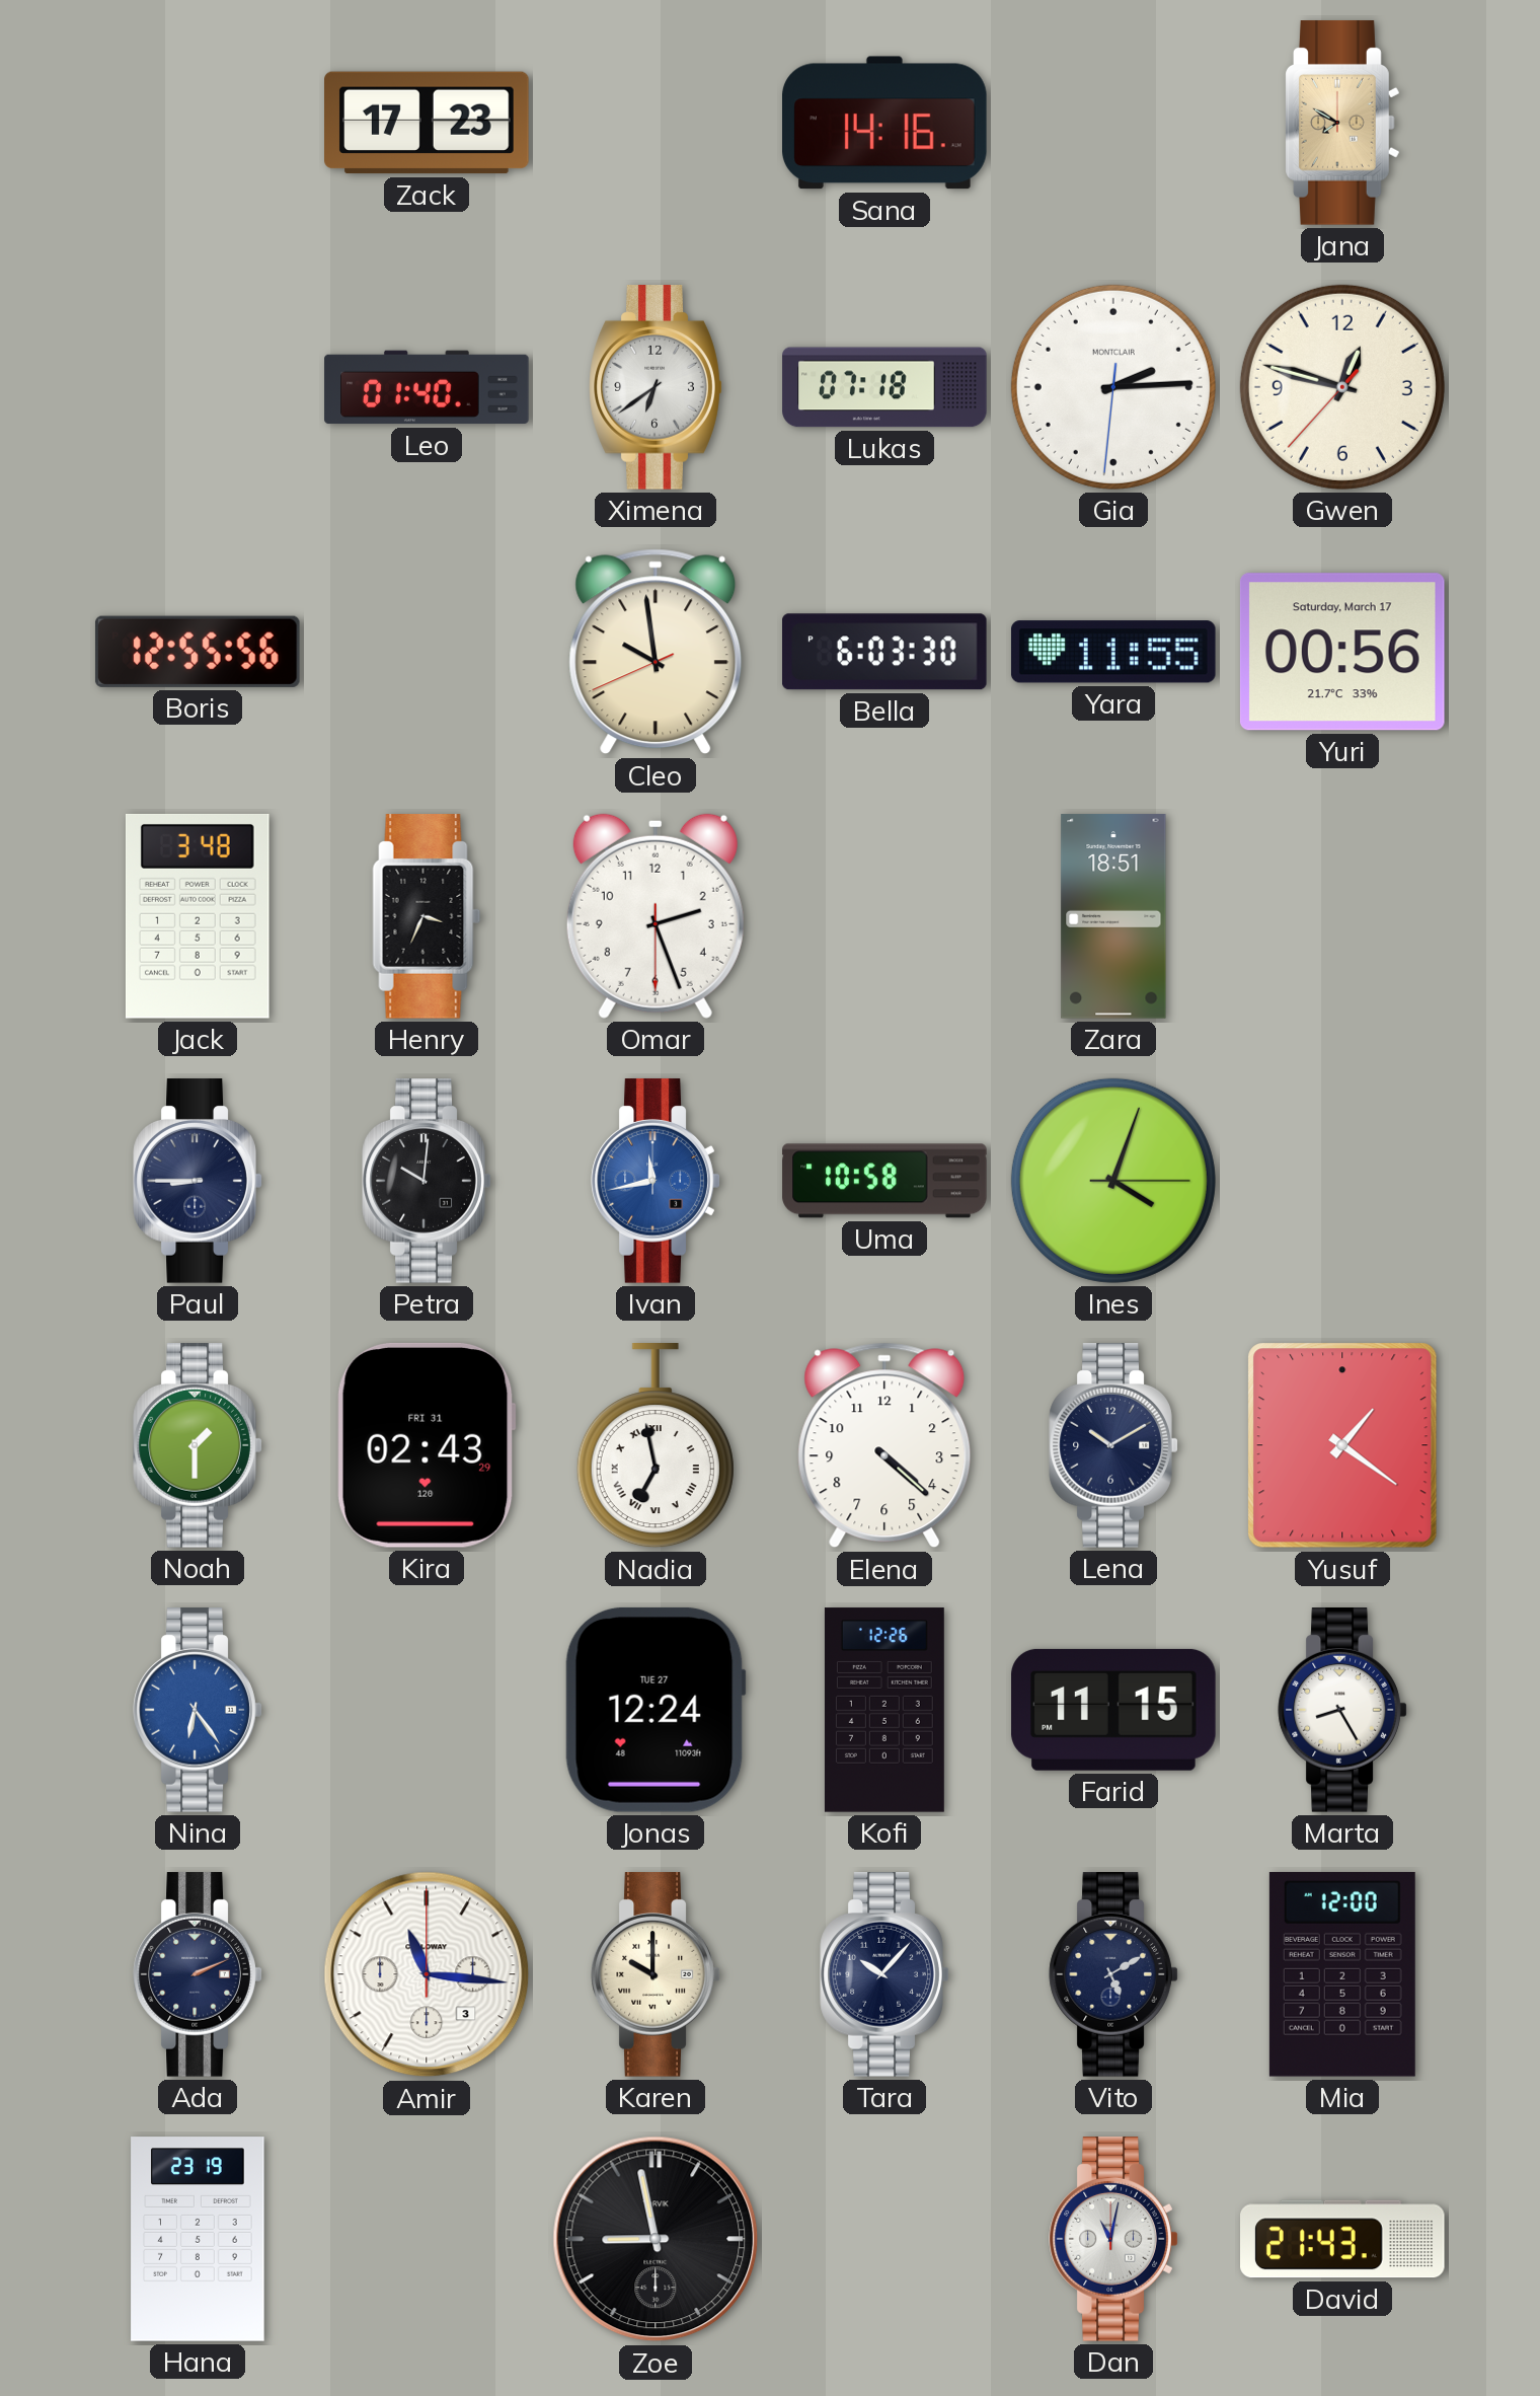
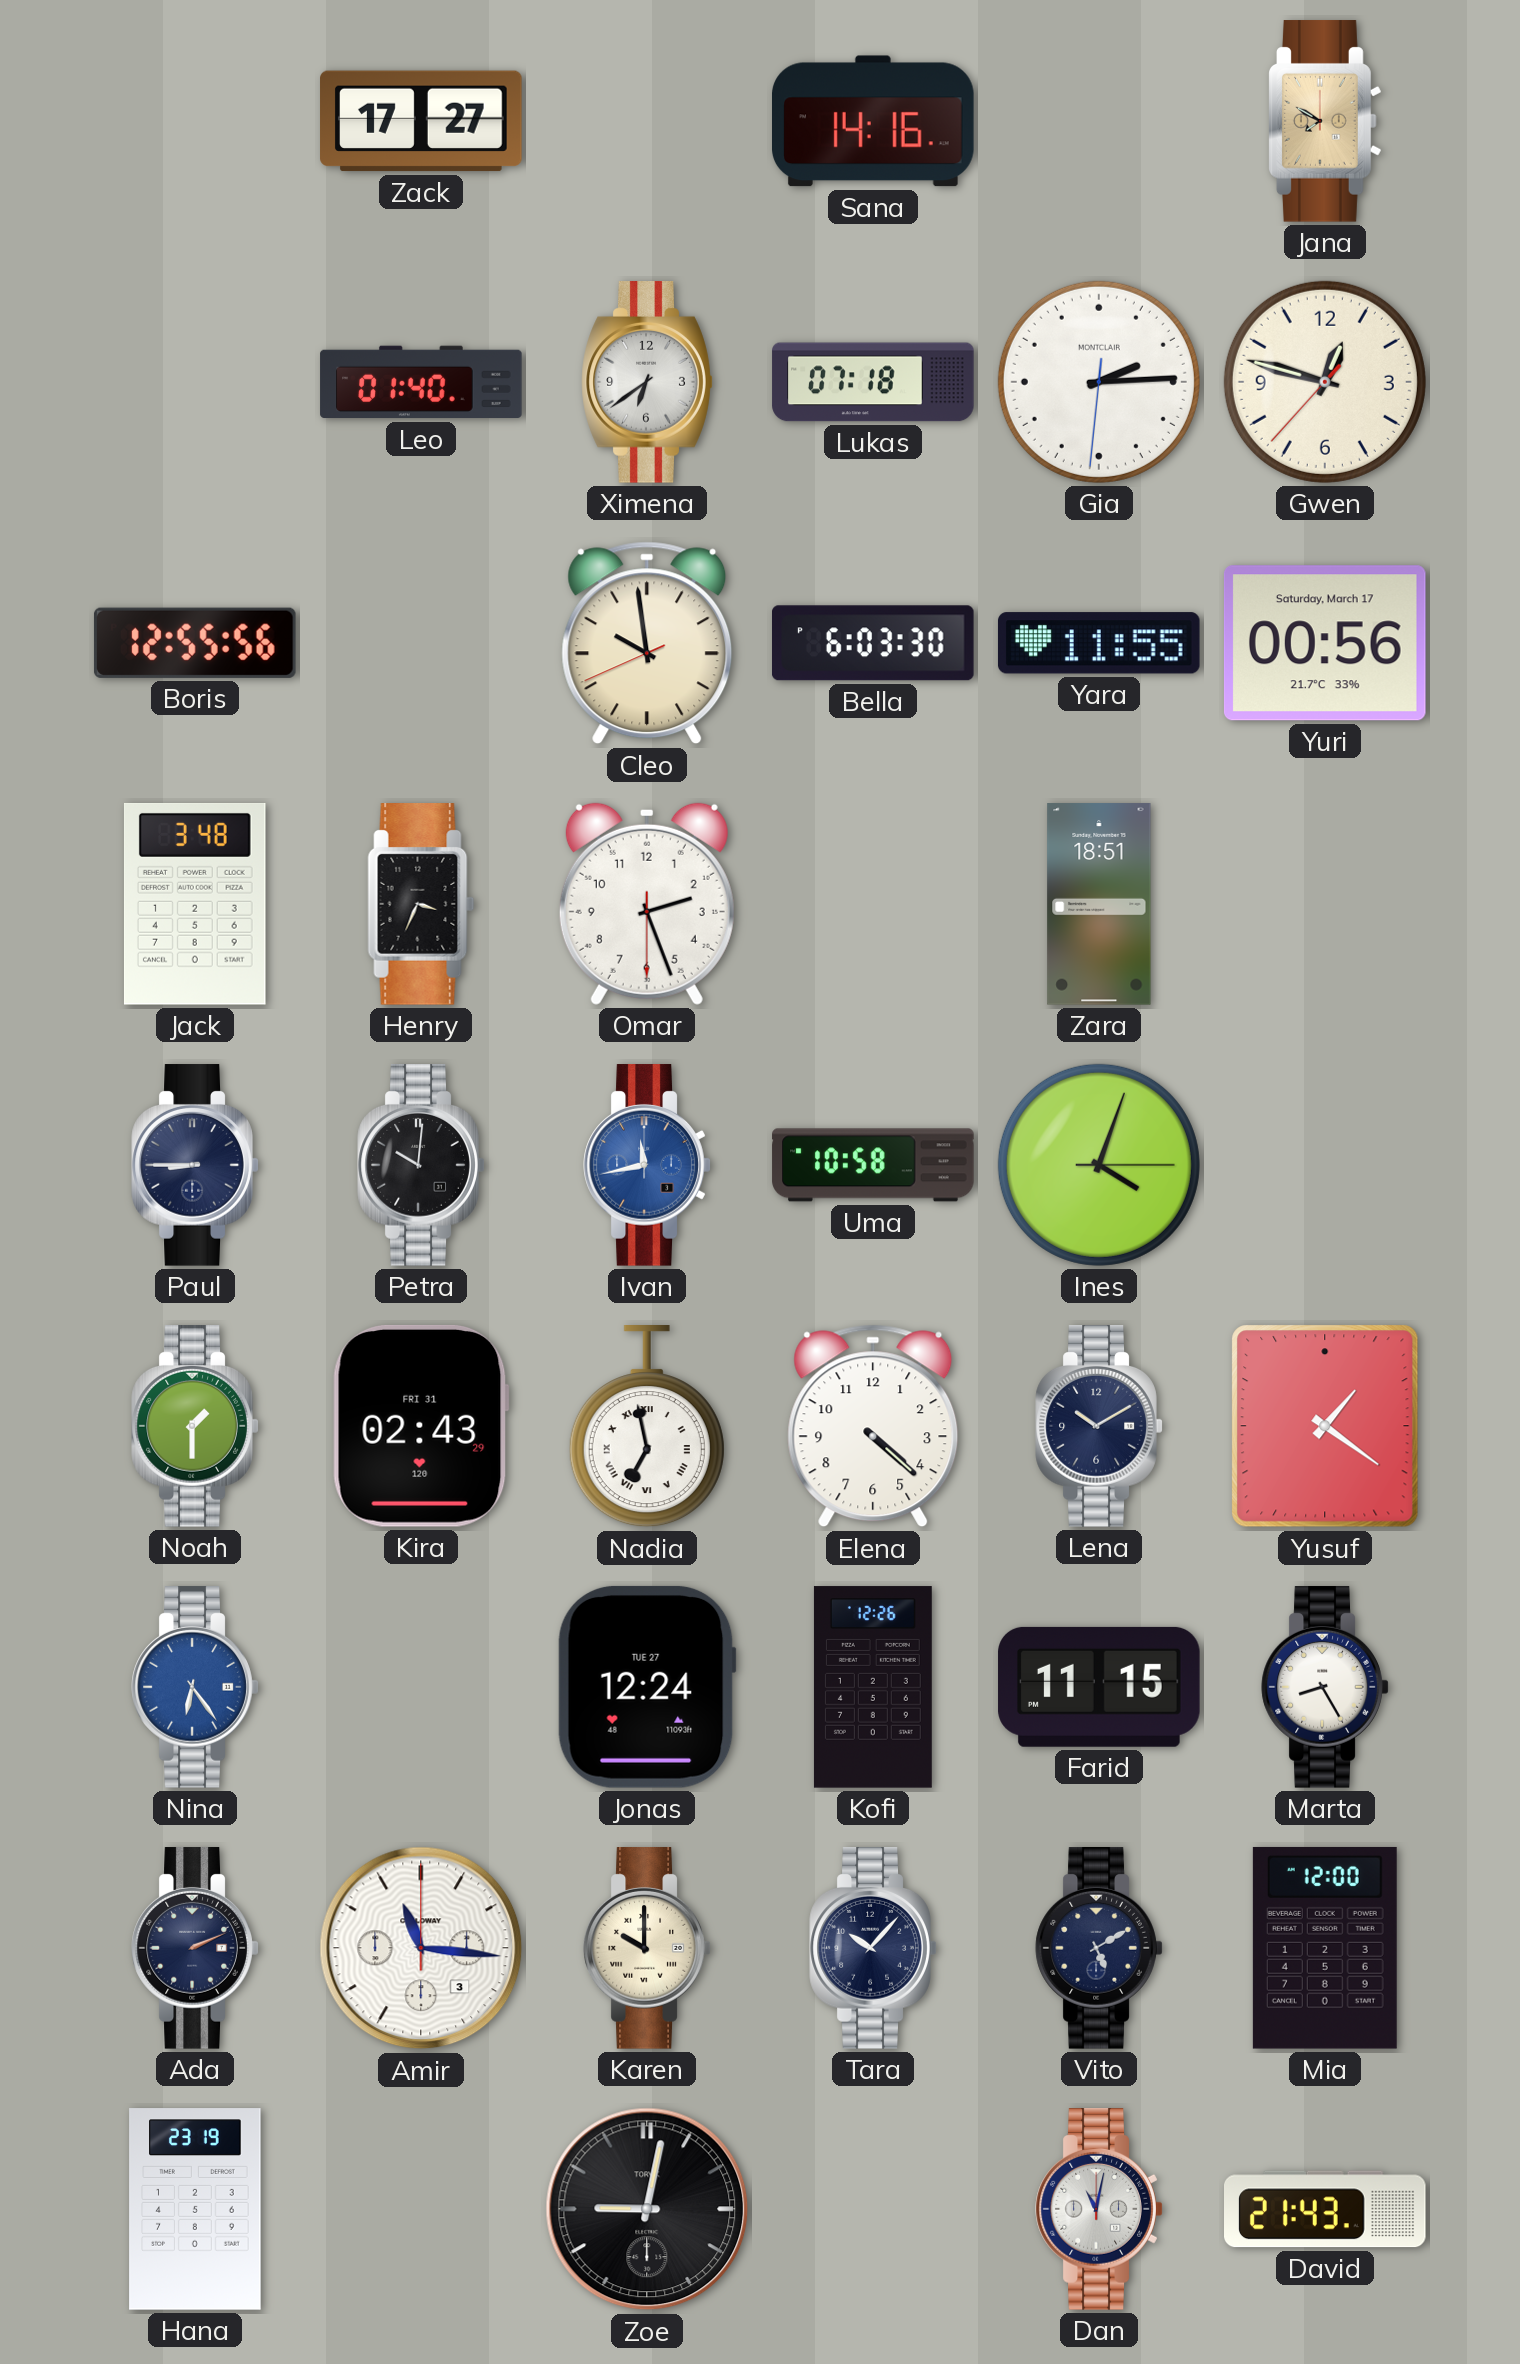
Zack: 17:23 -> 17:27 (421, 121)
Zoe: 8:58 -> 9:02 (647, 2209)
